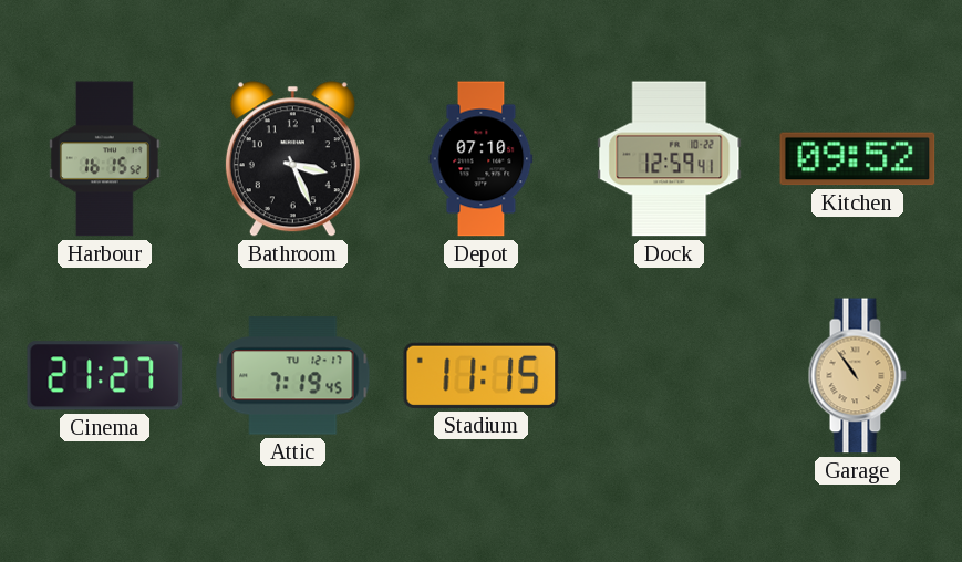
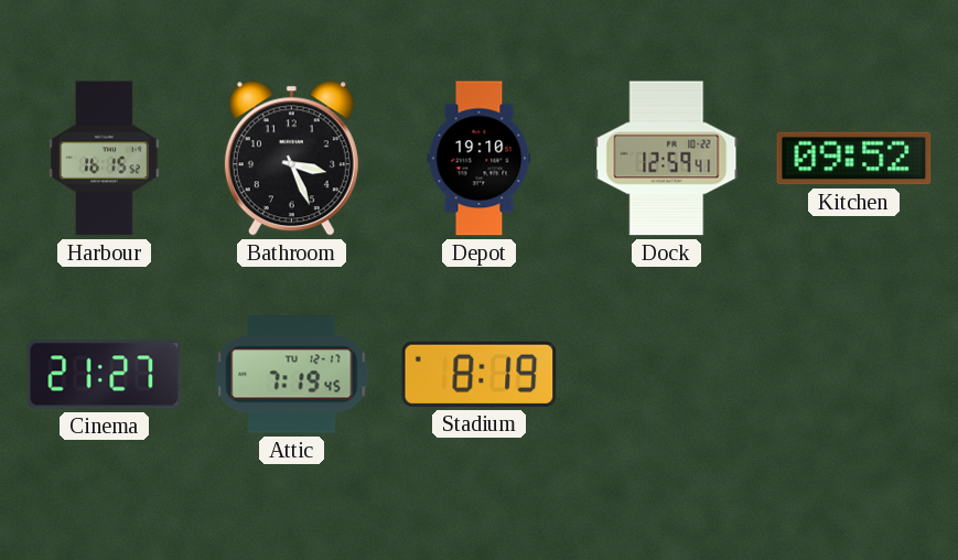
Depot: 07:10 -> 19:10 (480, 159)
Stadium: 11:15 -> 8:19 (480, 374)
Garage: 10:54 -> none (857, 376)
